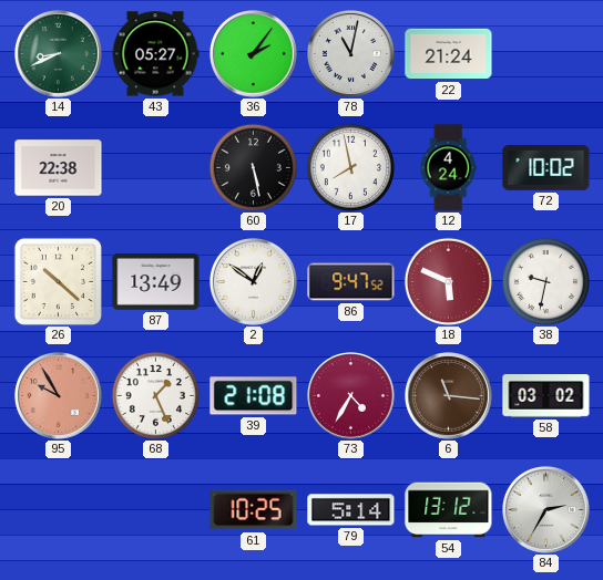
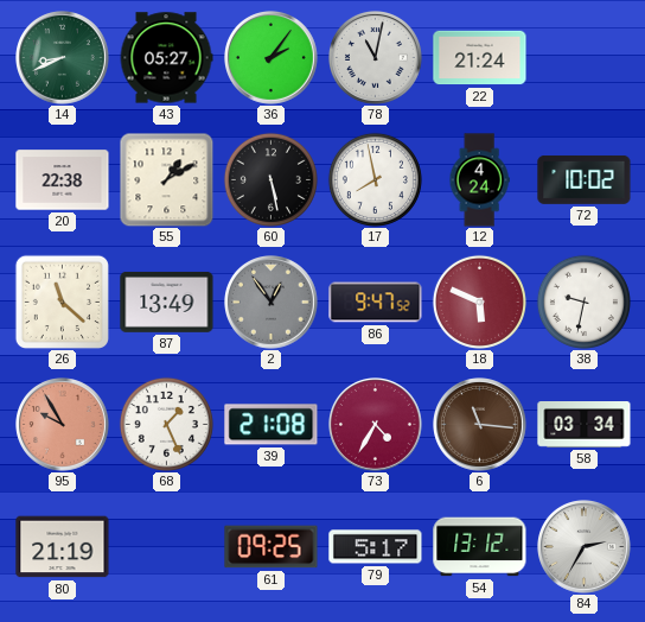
55: none -> 1:10 (166, 179)
26: 10:22 -> 11:22 (62, 302)
2: 12:51 -> 12:54 (272, 303)
2 dial: white -> grey (272, 303)
58: 03:02 -> 03:34 (585, 425)
80: none -> 21:19 (63, 547)
61: 10:25 -> 09:25 (272, 547)
79: 5:14 -> 5:17 (376, 547)
